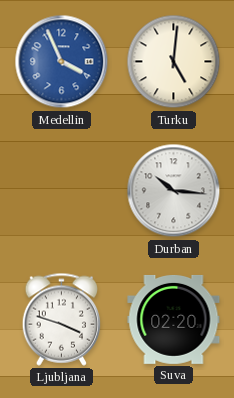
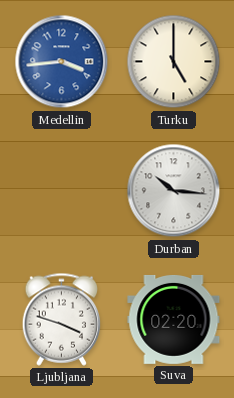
Medellin: 3:56 -> 3:44 (62, 62)
Turku: 5:01 -> 5:00 (174, 62)
